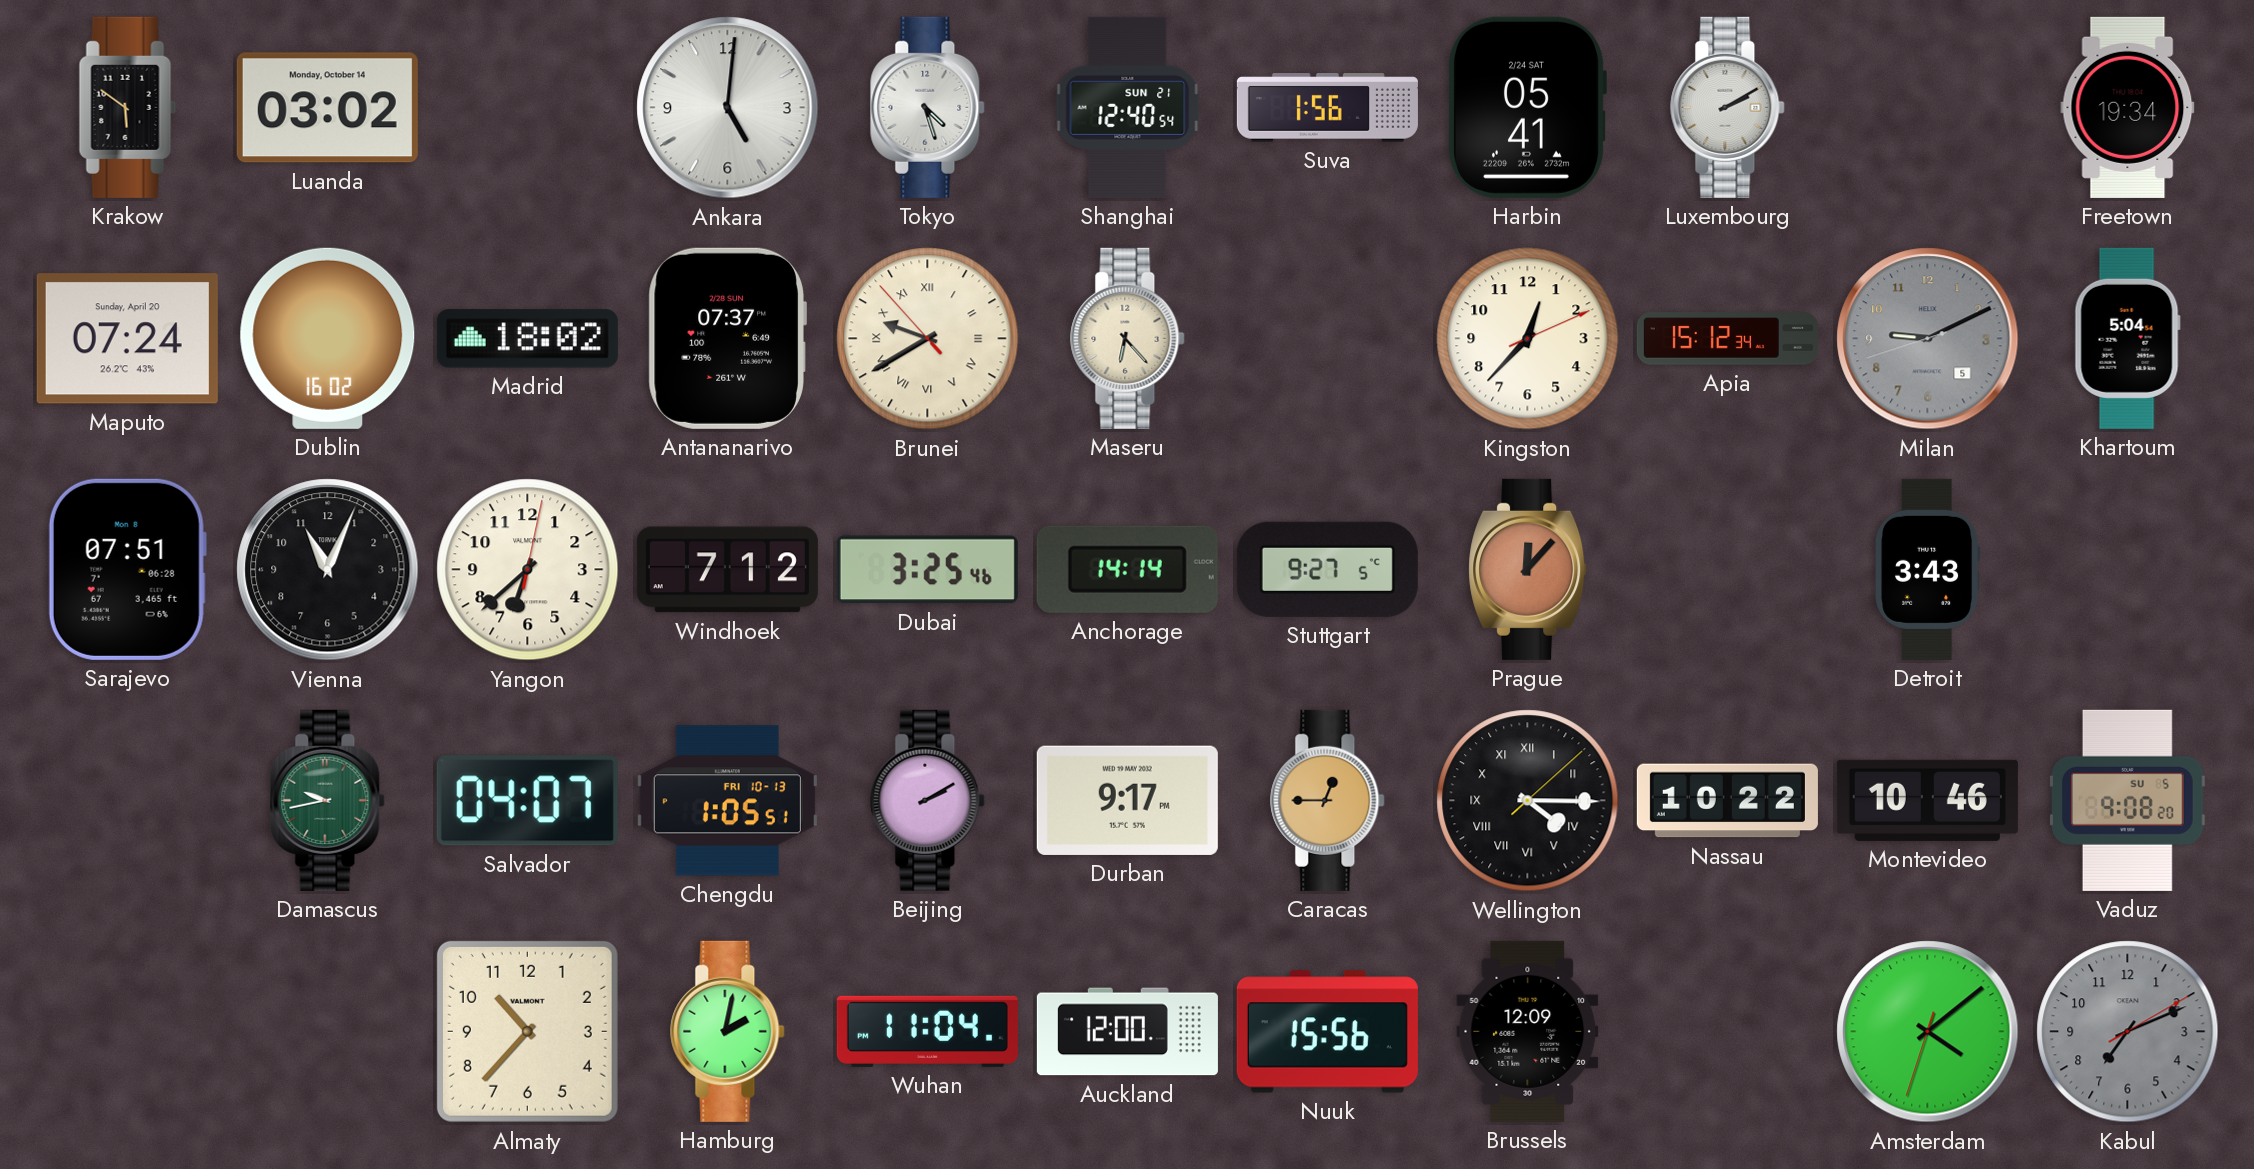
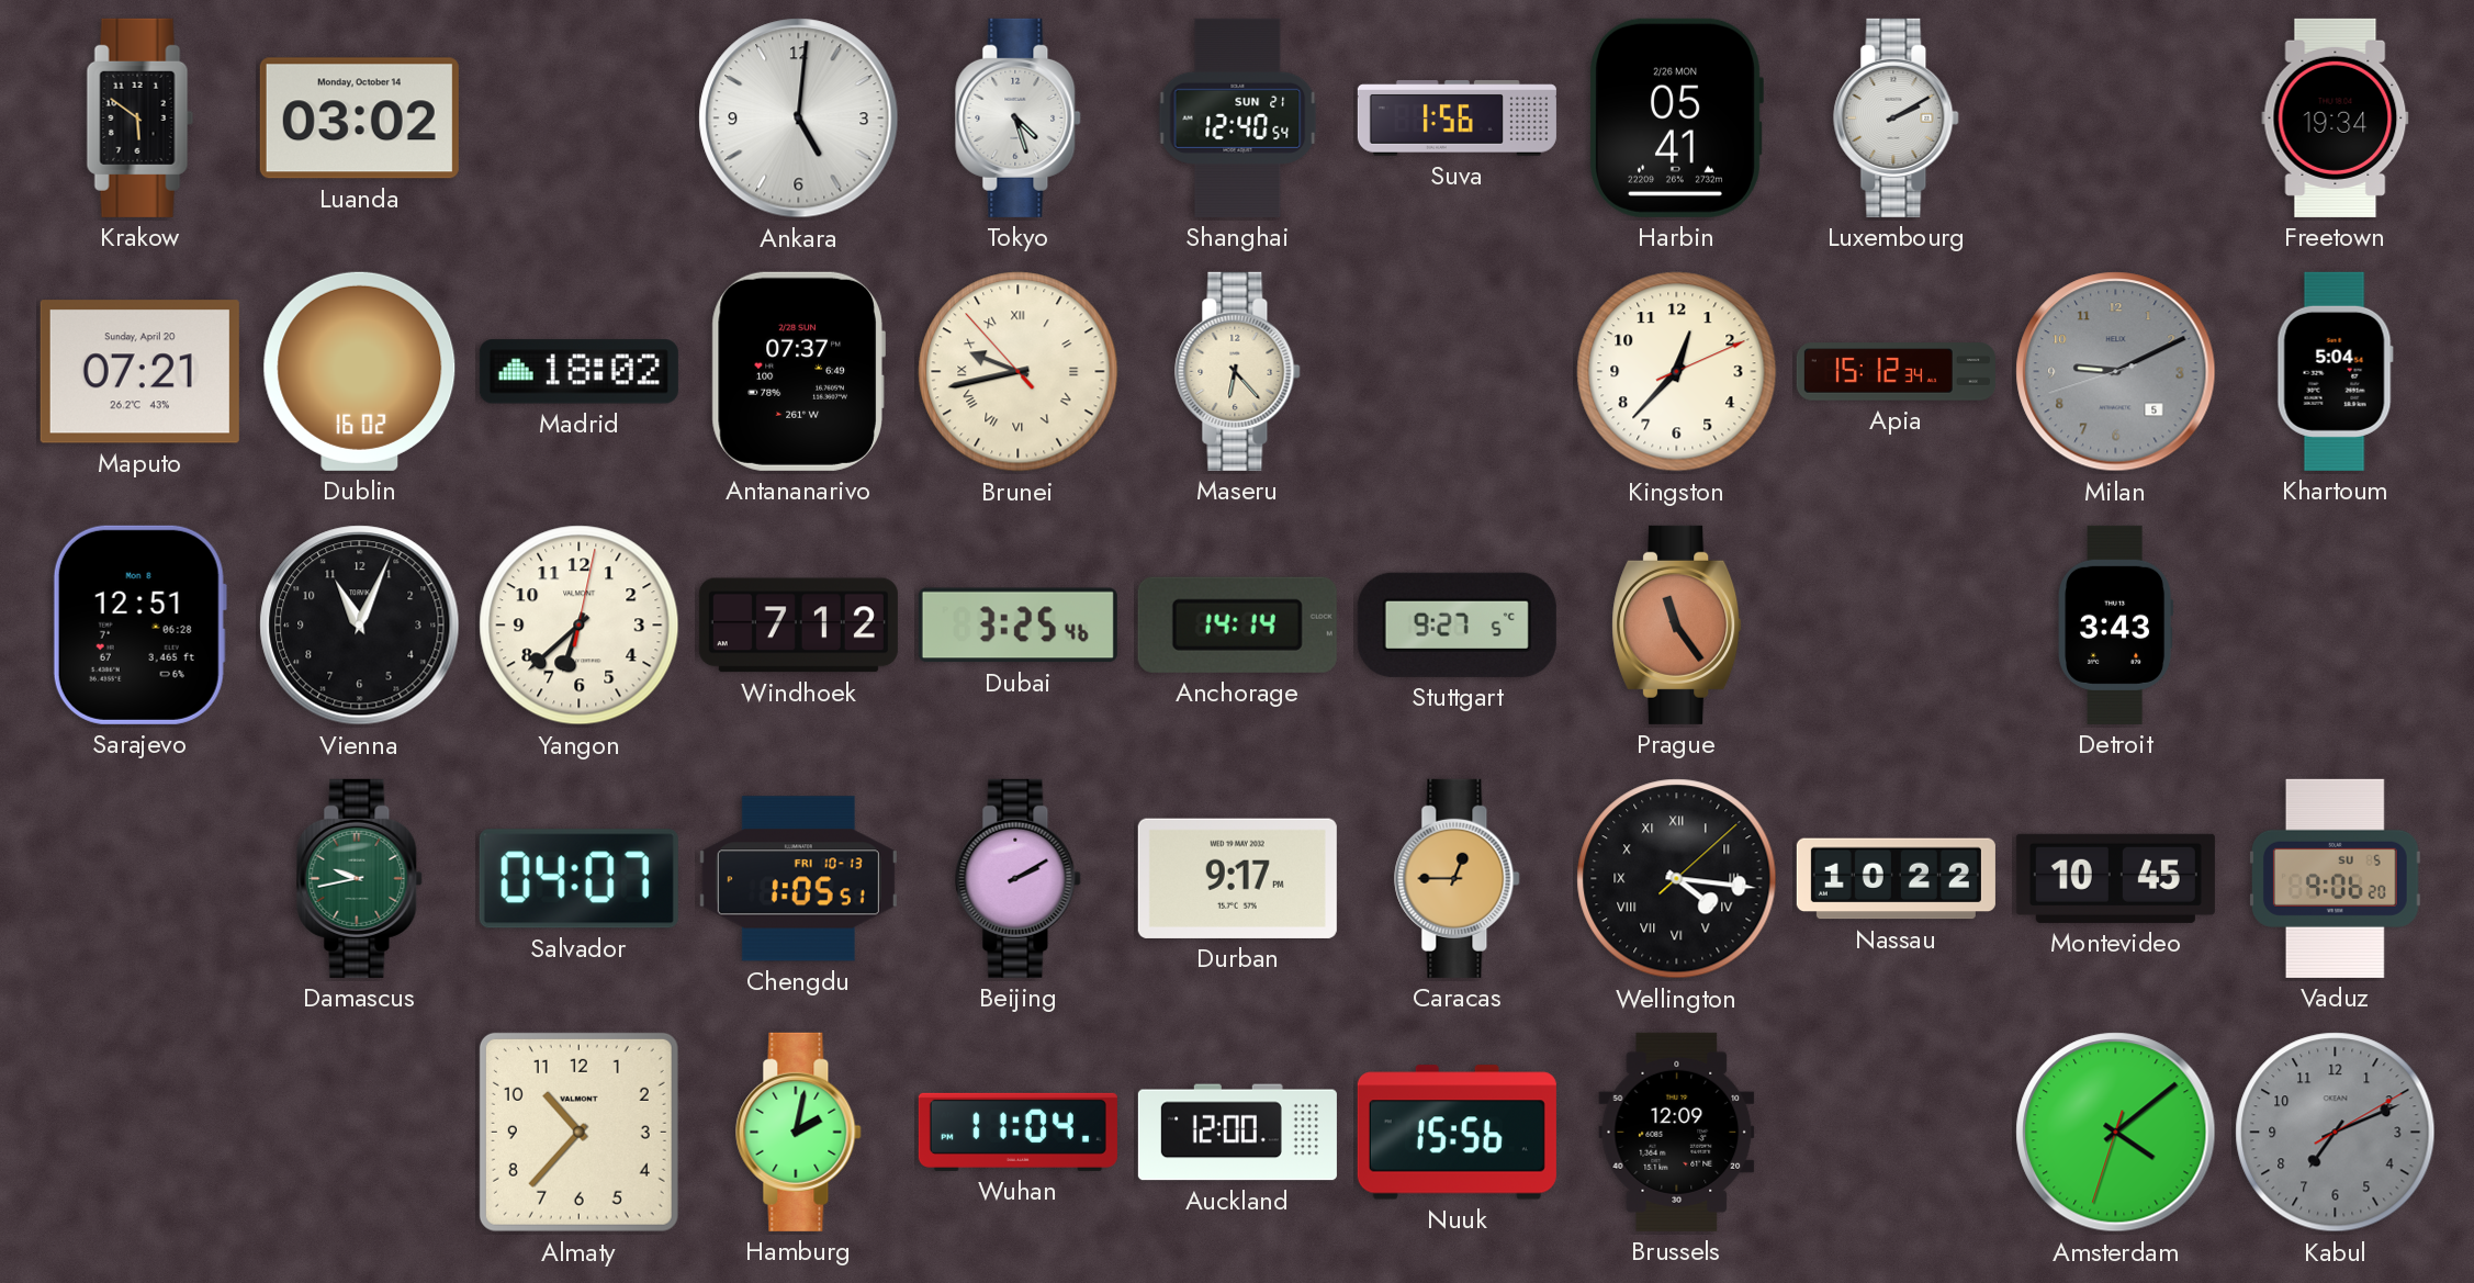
Harbin date: 2/24 SAT -> 2/26 MON (1676, 117)
Maputo: 07:24 -> 07:21 (139, 372)
Brunei: 9:39 -> 9:42 (1019, 372)
Sarajevo: 07:51 -> 12:51 (139, 624)
Prague: 12:07 -> 11:24 (1677, 624)
Wellington: 4:15 -> 4:16 (1677, 879)
Montevideo: 10:46 -> 10:45 (2115, 878)
Vaduz: 9:08 -> 9:06 (2335, 878)
